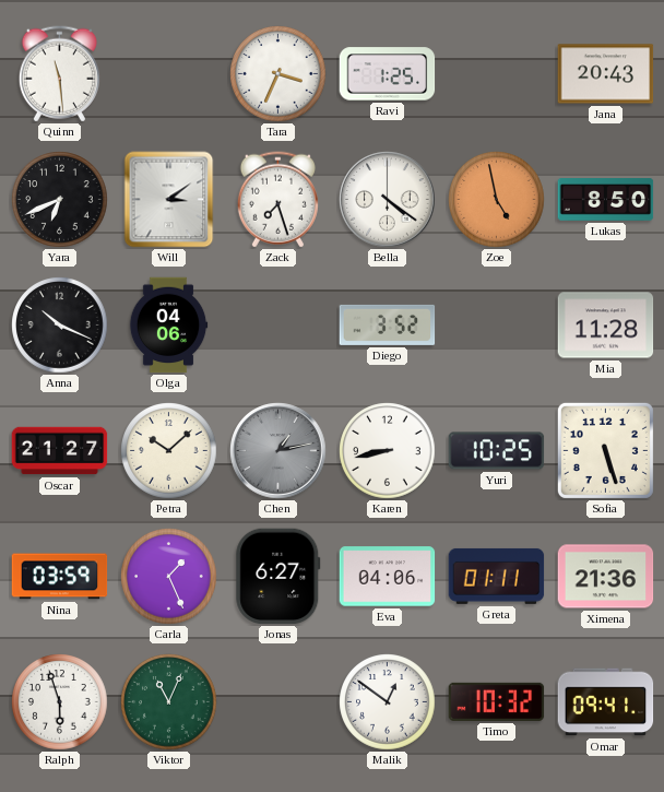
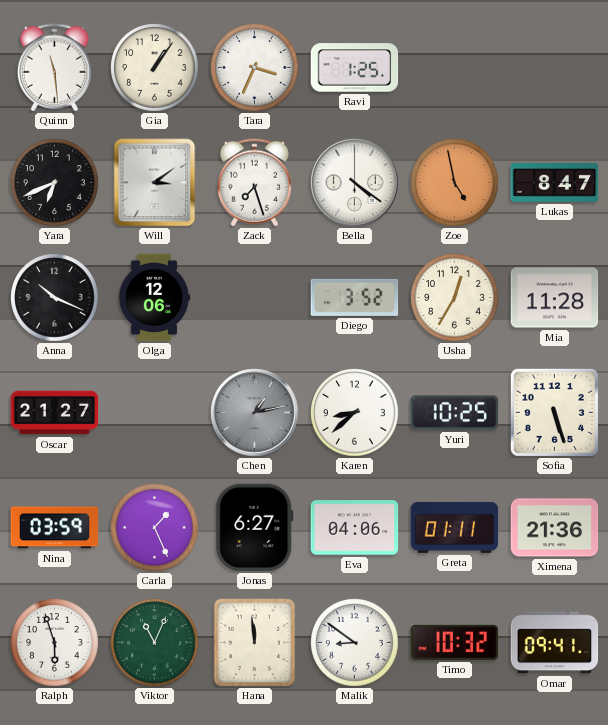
Gia: none -> 1:06 (155, 68)
Jana: 20:43 -> none (606, 74)
Lukas: 8:50 -> 8:47 (555, 183)
Olga: 04:06 -> 12:06 (154, 298)
Usha: none -> 12:35 (455, 298)
Petra: 10:08 -> none (169, 451)
Karen: 8:43 -> 8:38 (355, 413)
Hana: none -> 11:59 (255, 643)
Malik: 12:51 -> 8:51 (355, 643)
